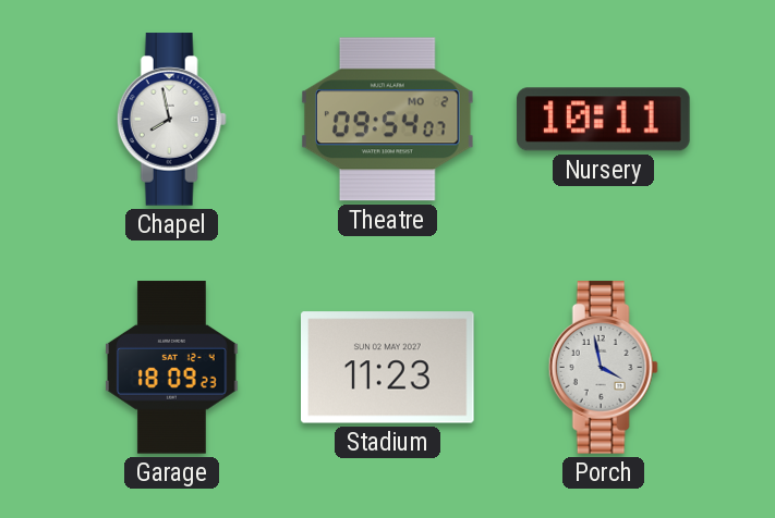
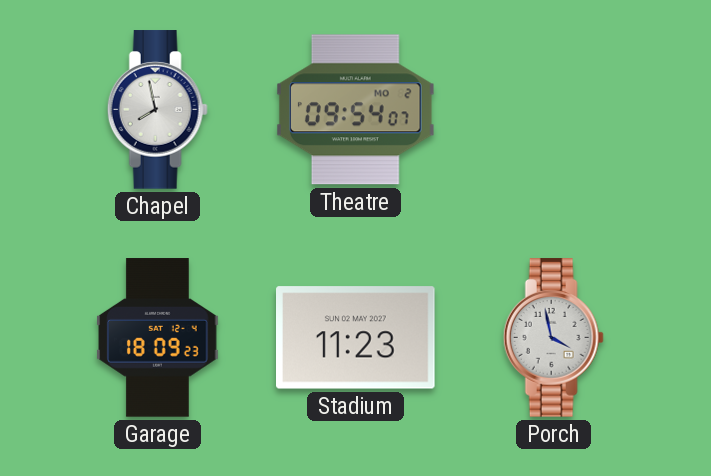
Nursery: 10:11 -> none (604, 120)
